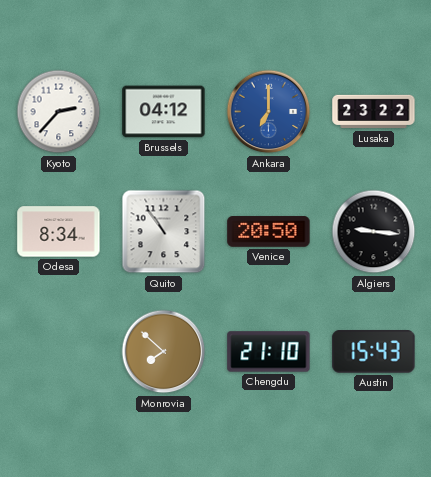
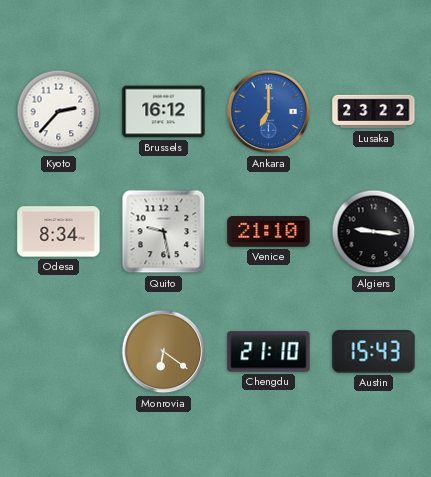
Brussels: 04:12 -> 16:12 (164, 112)
Quito: 10:54 -> 9:28 (164, 232)
Venice: 20:50 -> 21:10 (269, 232)
Monrovia: 7:52 -> 6:21 (164, 352)
